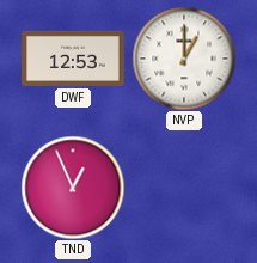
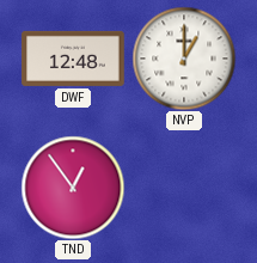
DWF: 12:53 -> 12:48 (73, 59)
TND: 12:56 -> 12:54 (73, 188)
